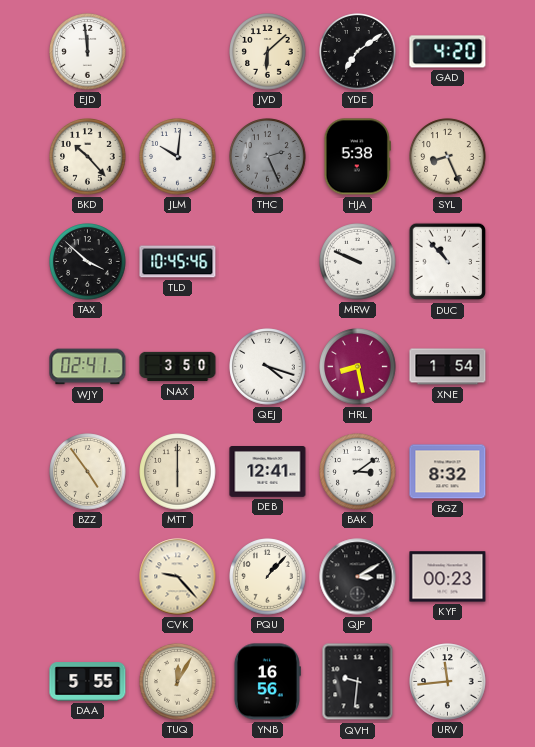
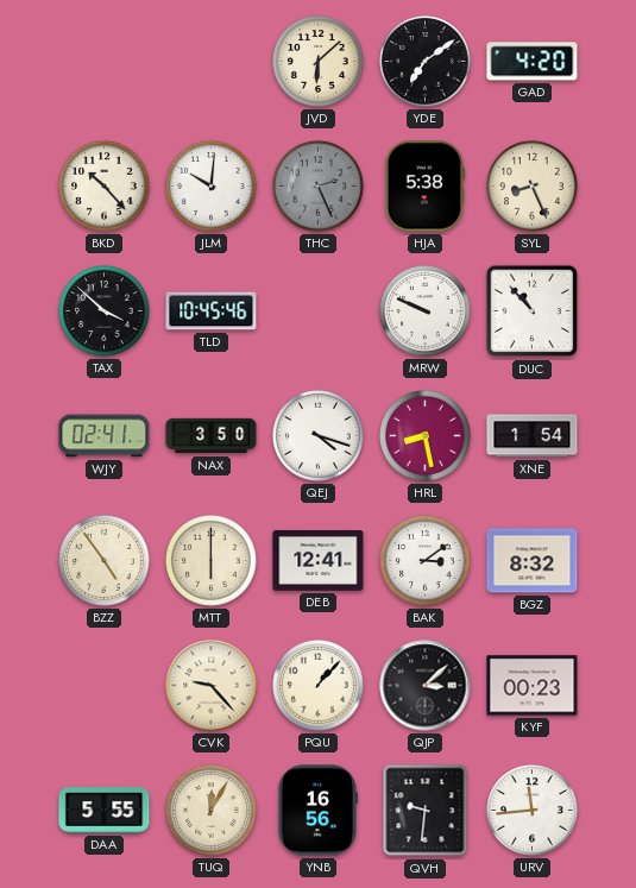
EJD: 11:59 -> none (88, 52)
QJP: 3:10 -> 3:08 (426, 686)
